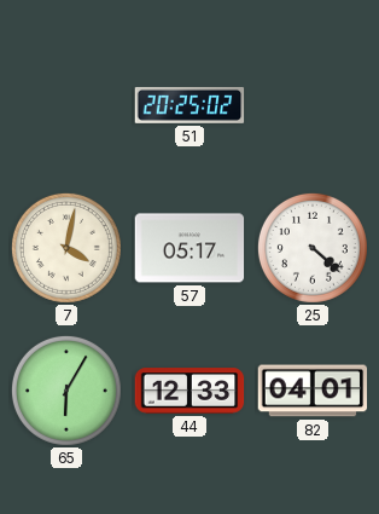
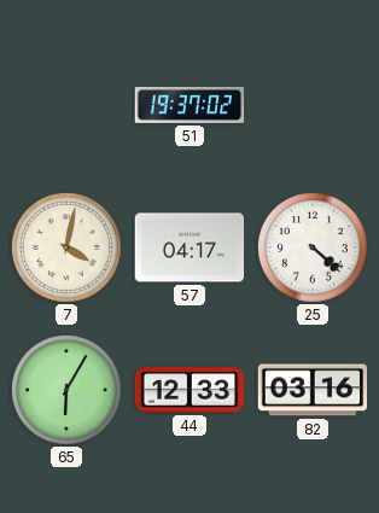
51: 20:25 -> 19:37 (189, 105)
57: 05:17 -> 04:17 (189, 247)
82: 04:01 -> 03:16 (313, 390)
